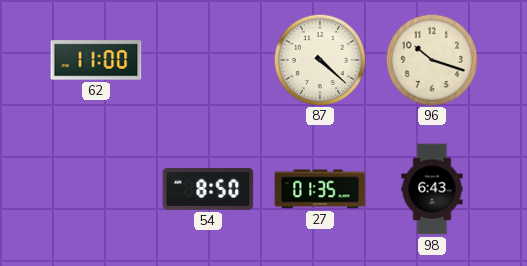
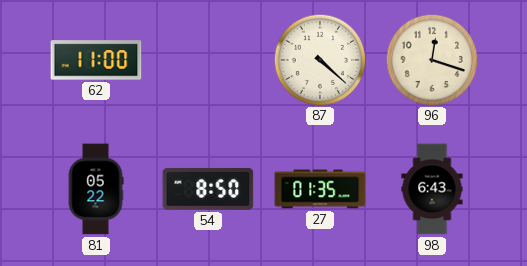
96: 10:18 -> 12:18 (431, 59)
81: none -> 05:22 (96, 189)
